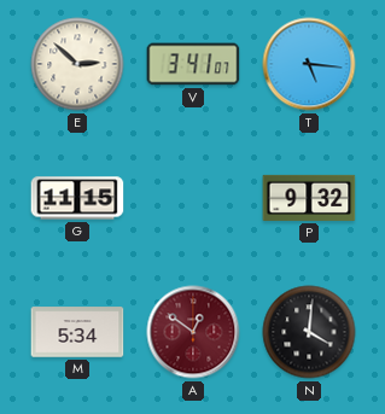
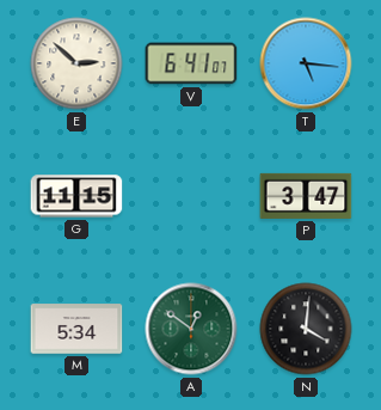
V: 3:41 -> 6:41 (191, 63)
P: 9:32 -> 3:47 (306, 196)
A dial: burgundy -> green (191, 329)
